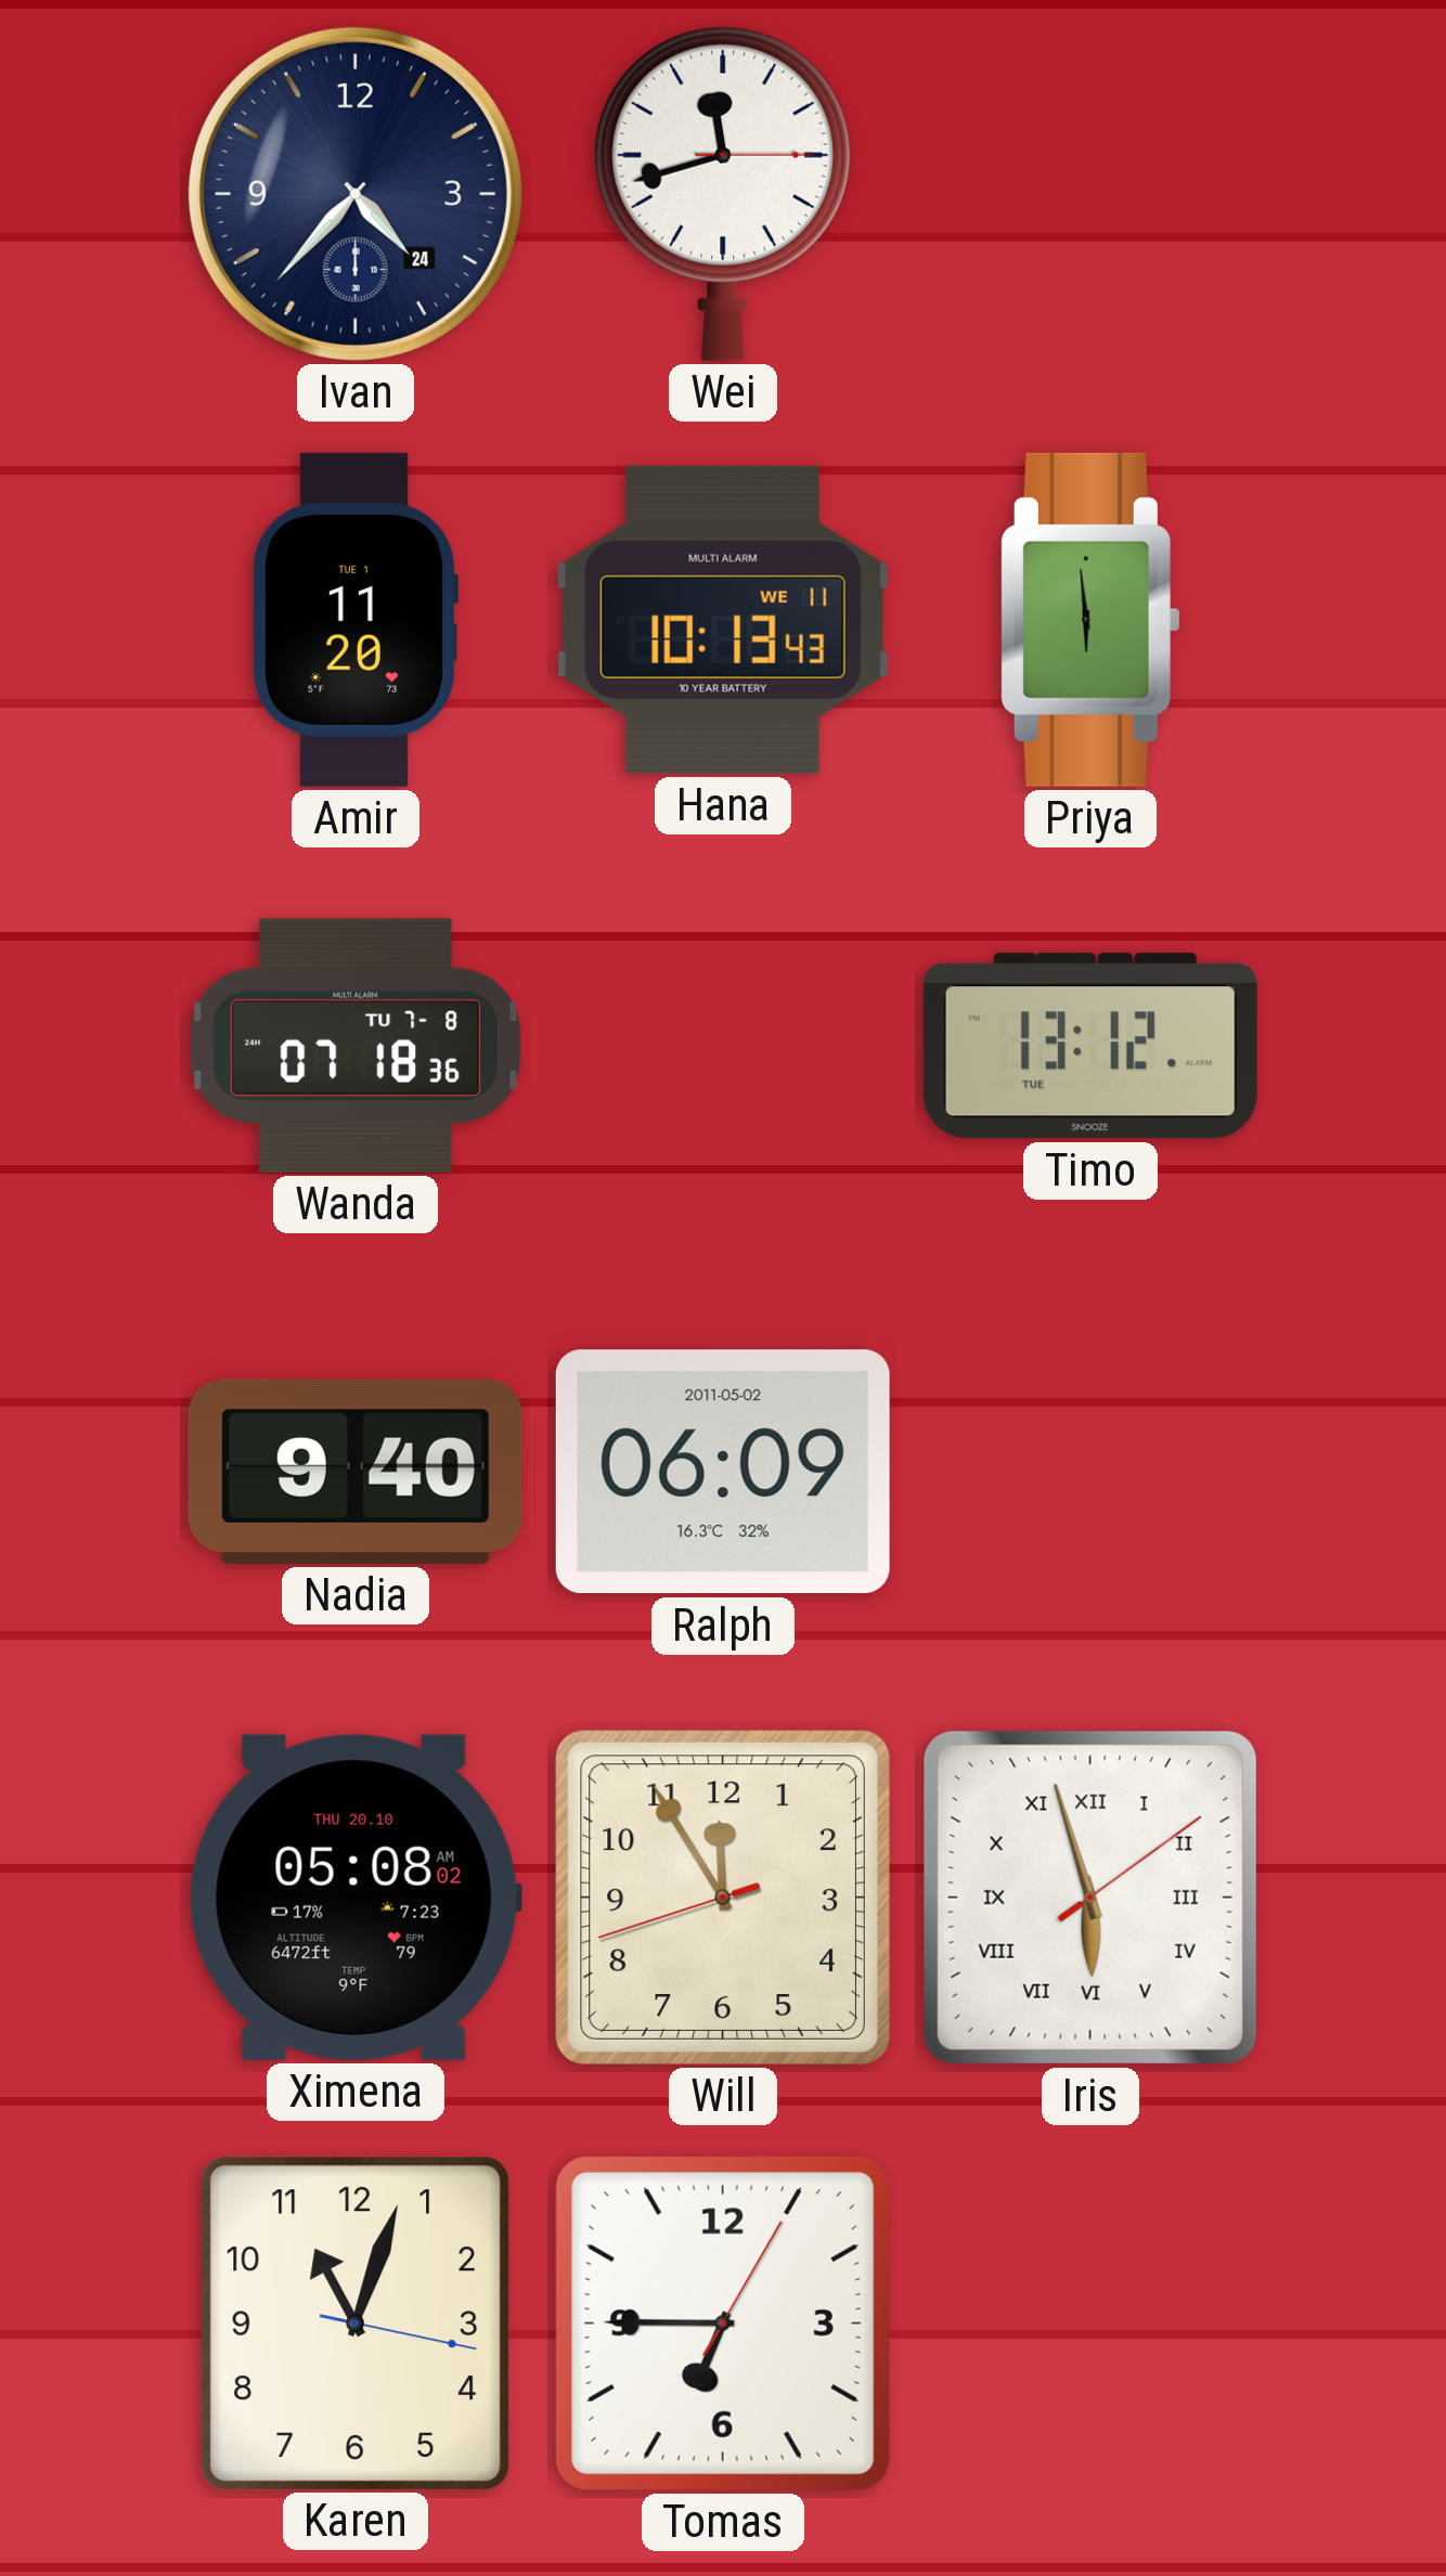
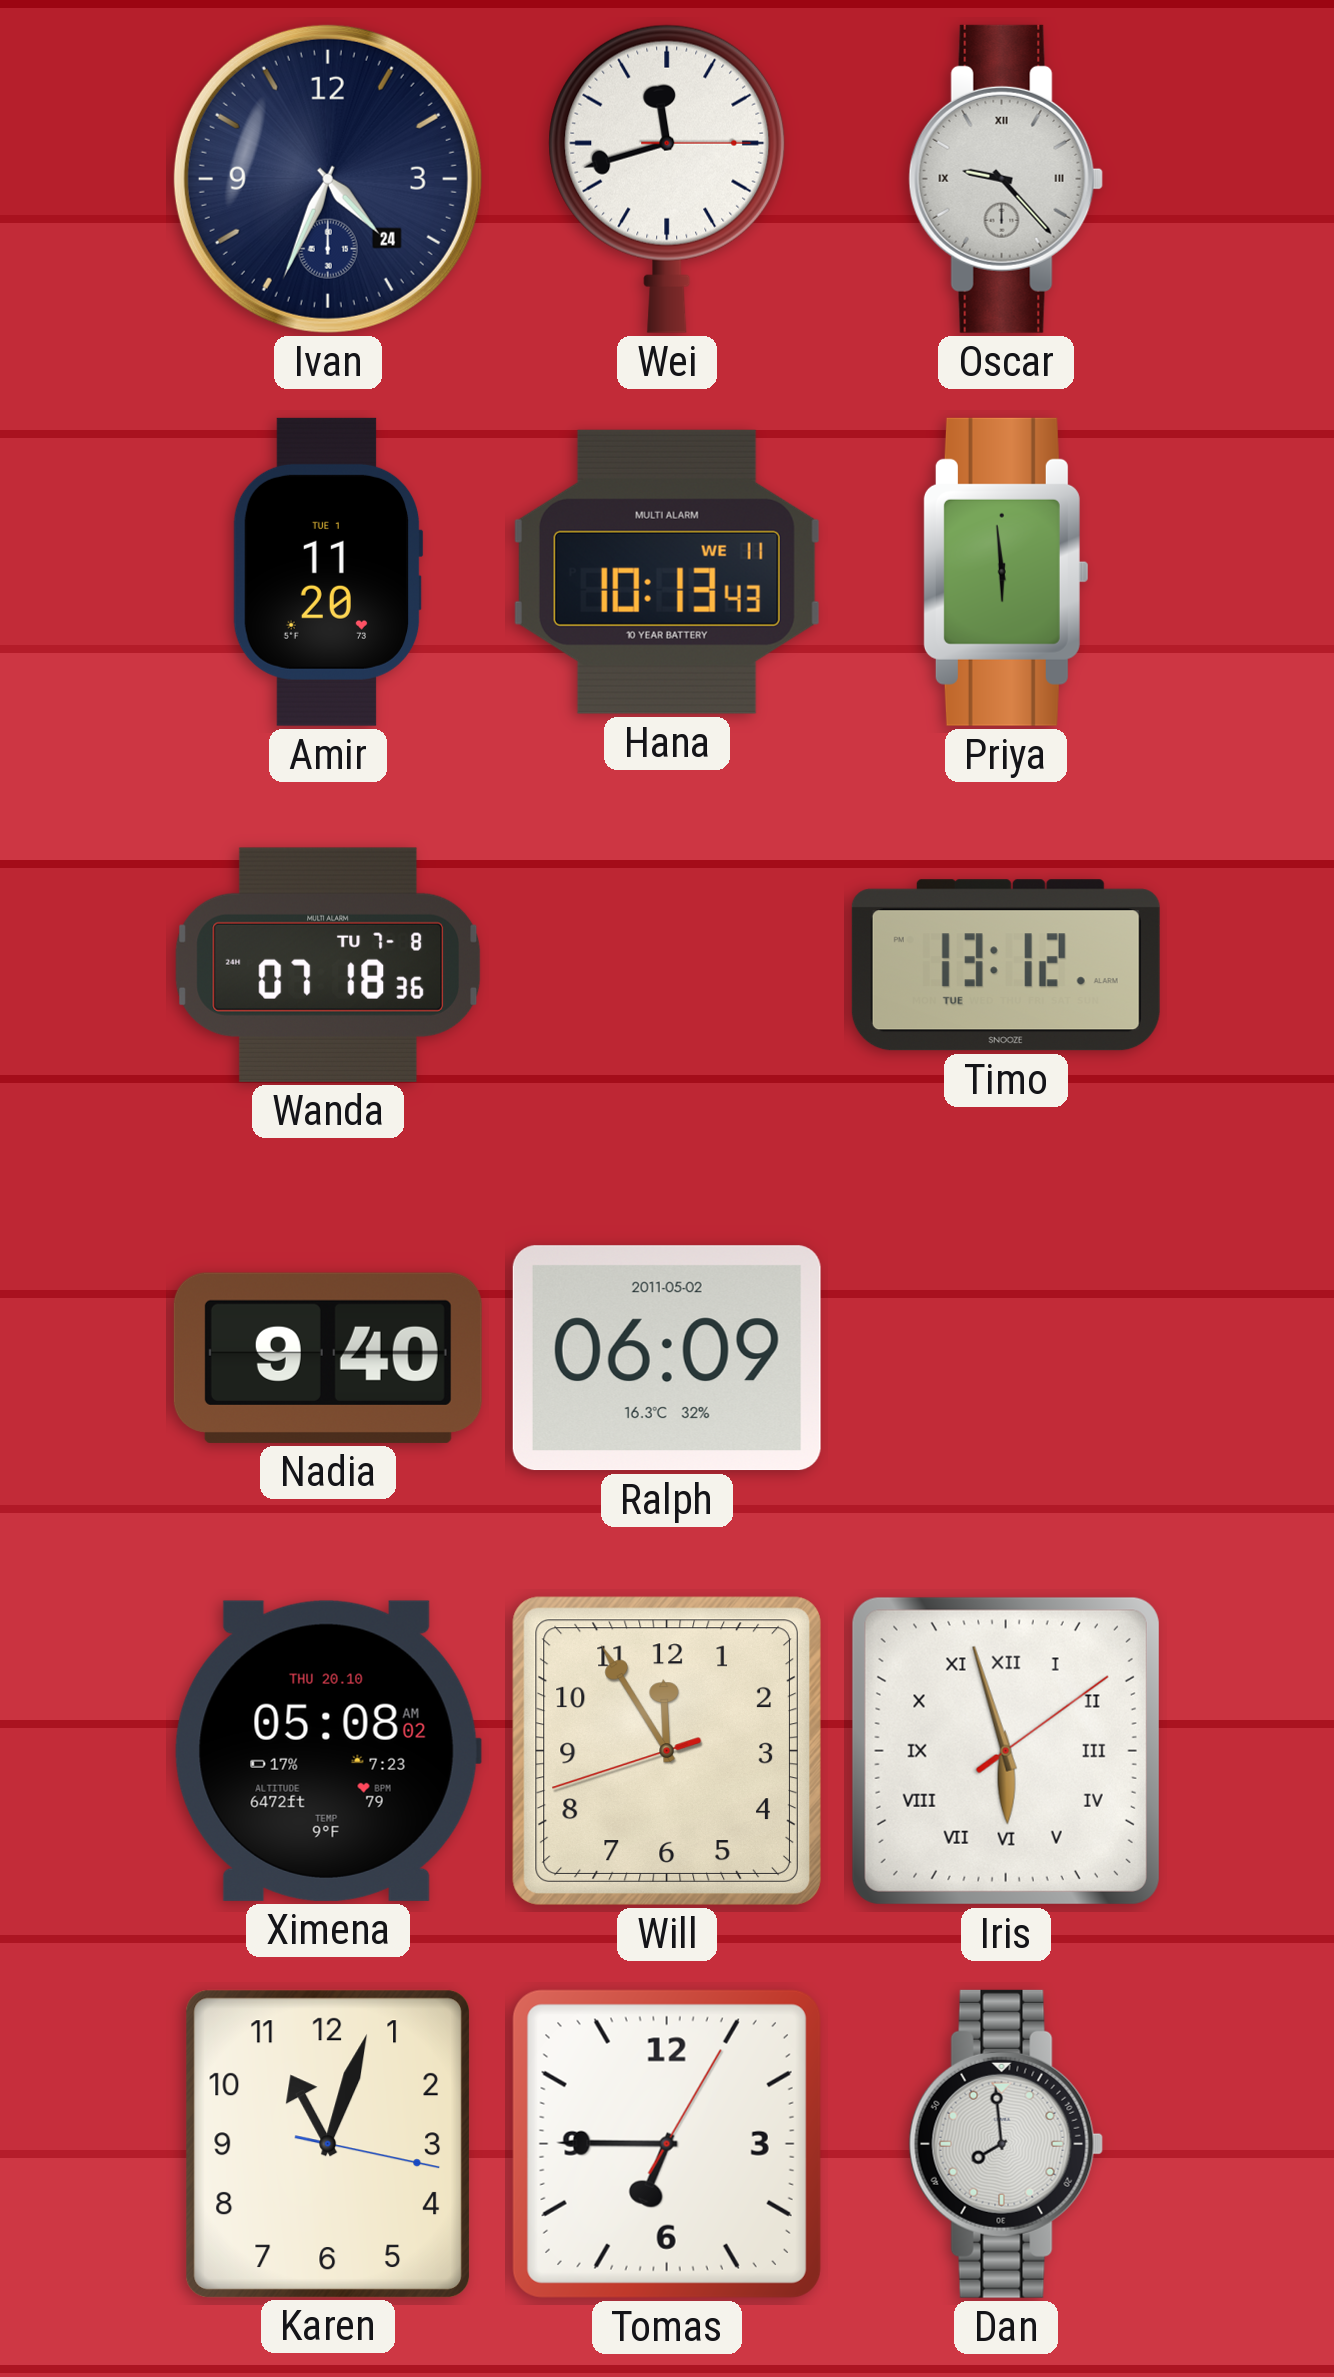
Ivan: 4:37 -> 4:34 (328, 179)
Oscar: none -> 9:23 (1006, 179)
Dan: none -> 7:59 (1006, 2144)
